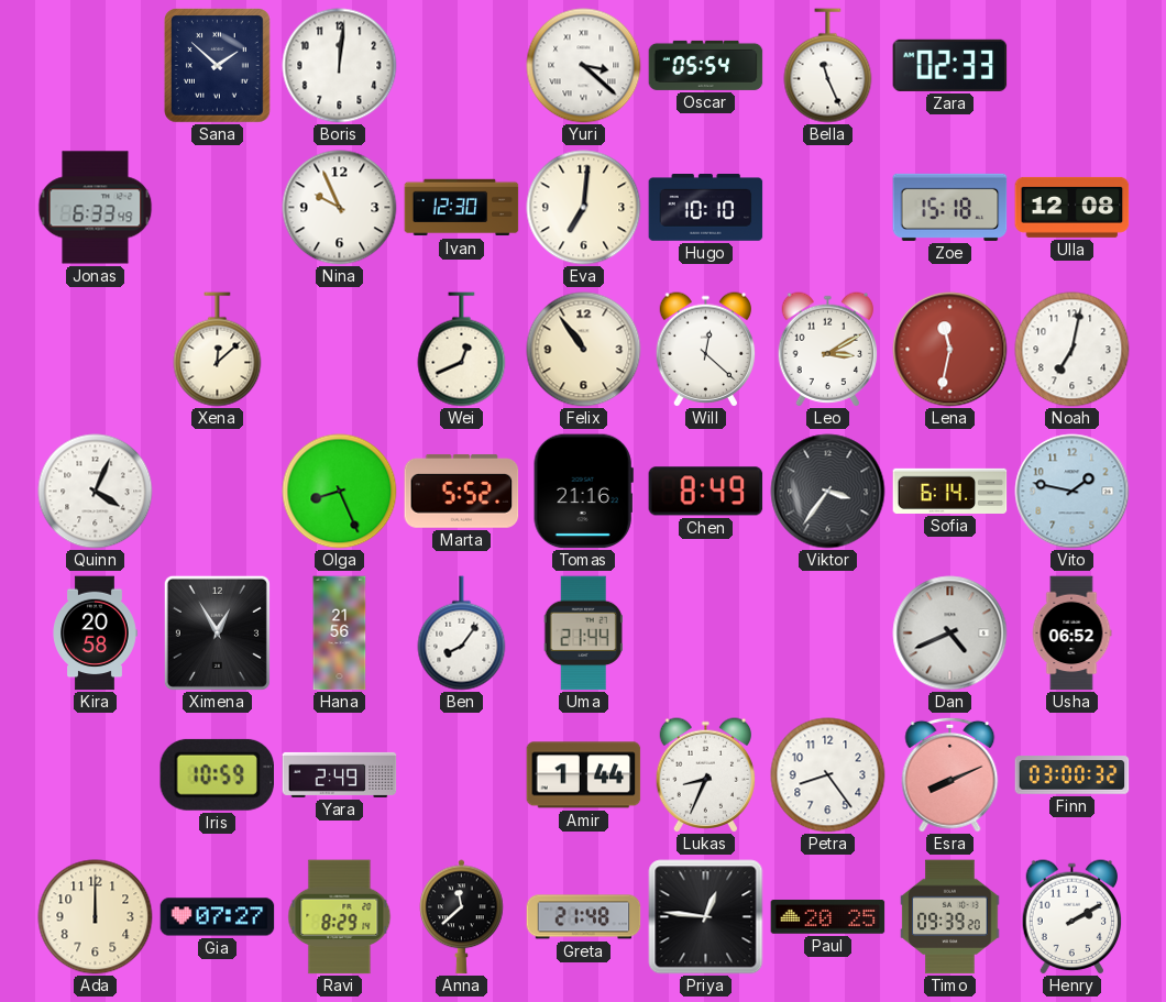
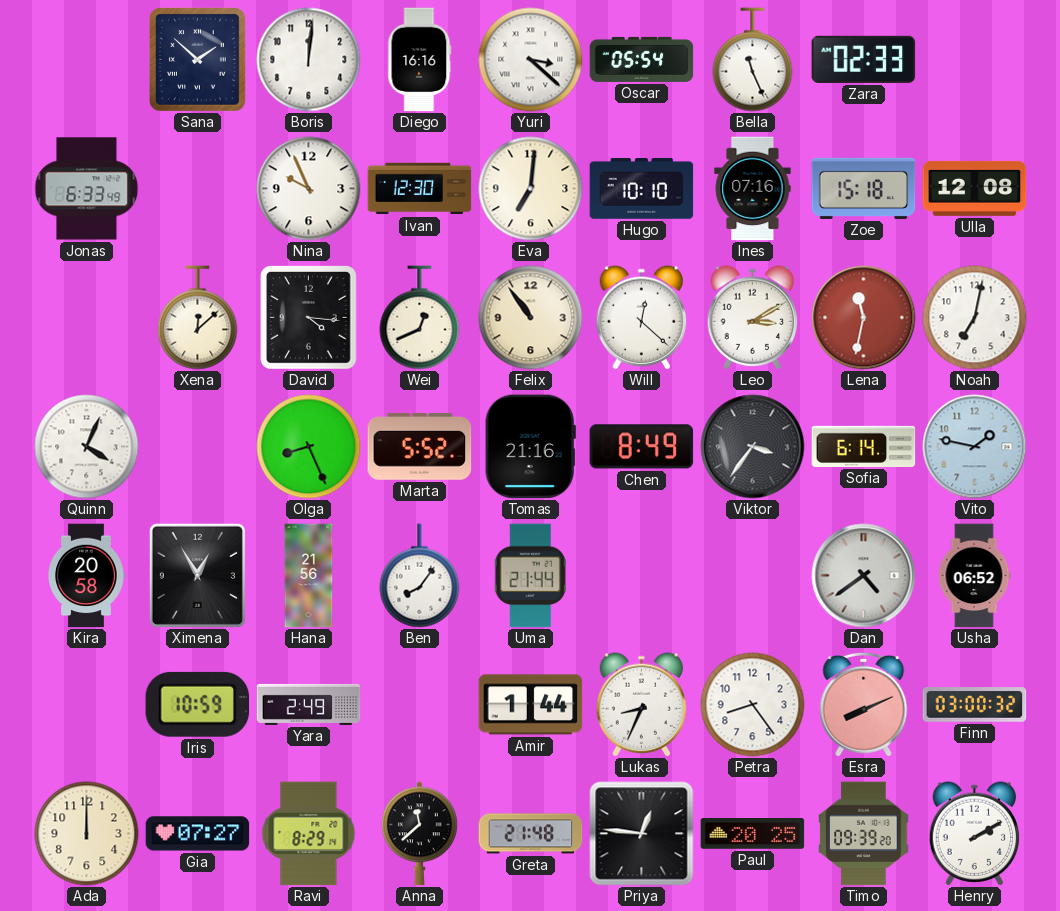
Diego: none -> 16:16 (420, 60)
Ines: none -> 07:16 (753, 189)
David: none -> 4:16 (309, 318)
Dan: 4:41 -> 4:39 (864, 576)
